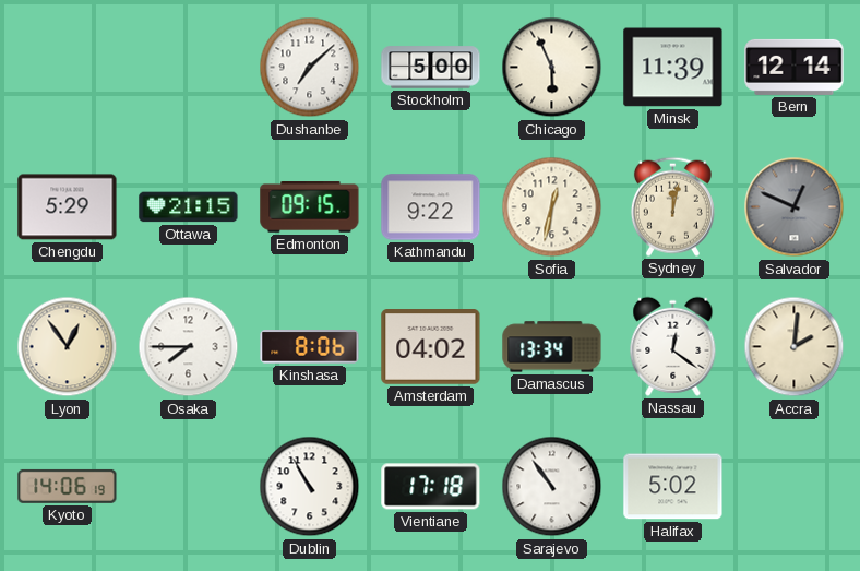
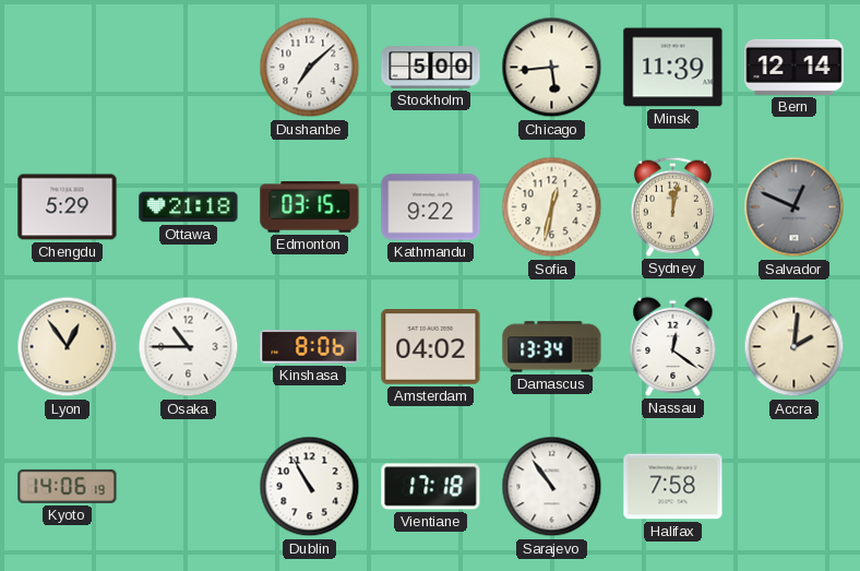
Chicago: 5:56 -> 5:44 (552, 68)
Ottawa: 21:15 -> 21:18 (189, 207)
Edmonton: 09:15 -> 03:15 (310, 207)
Osaka: 7:45 -> 10:45 (189, 347)
Halifax: 5:02 -> 7:58 (673, 487)
